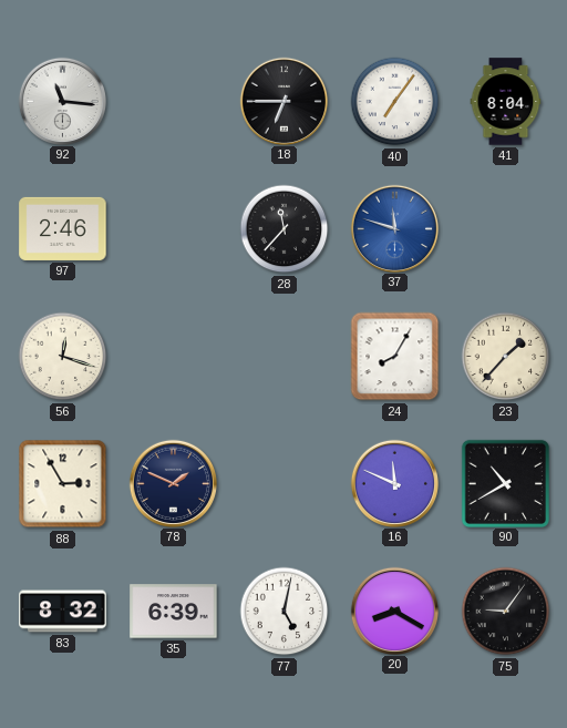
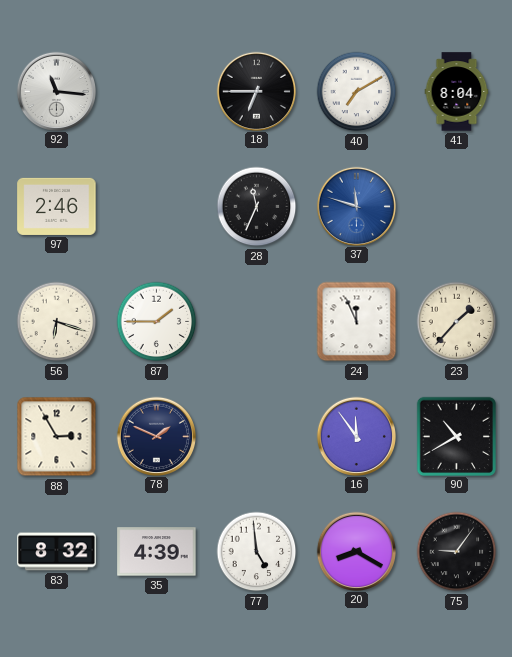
40: 7:06 -> 7:10 (357, 92)
28: 11:37 -> 11:34 (257, 207)
56: 12:18 -> 6:18 (57, 322)
87: none -> 1:45 (157, 322)
24: 8:05 -> 11:56 (357, 322)
16: 11:49 -> 11:54 (356, 436)
35: 6:39 -> 4:39 (157, 552)
77: 5:02 -> 4:59 (257, 552)
